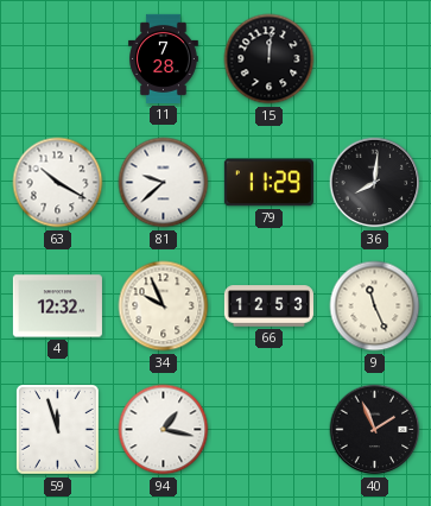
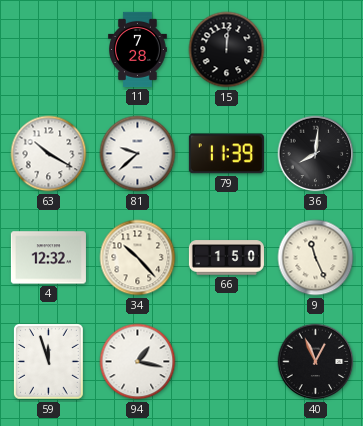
79: 11:29 -> 11:39 (226, 154)
34: 9:56 -> 10:23 (138, 258)
66: 12:53 -> 1:50 (226, 258)
40: 1:56 -> 12:56 (316, 362)
